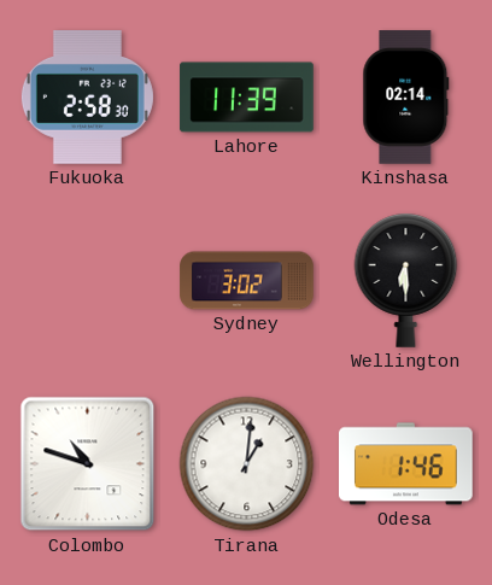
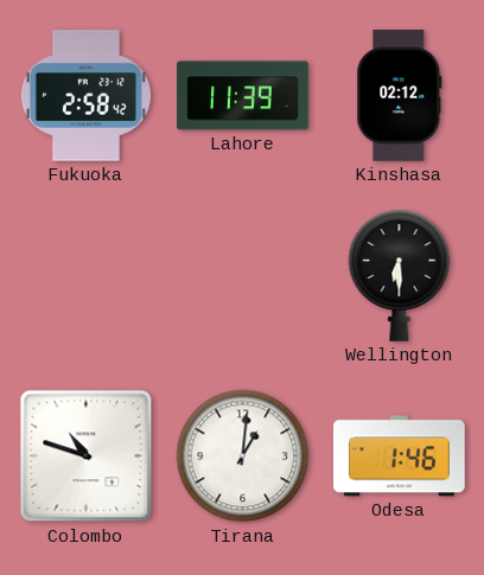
Fukuoka: 2:58:30 -> 2:58:42 (85, 96)
Kinshasa: 02:14 -> 02:12 (400, 96)
Sydney: 3:02 -> none (247, 281)
